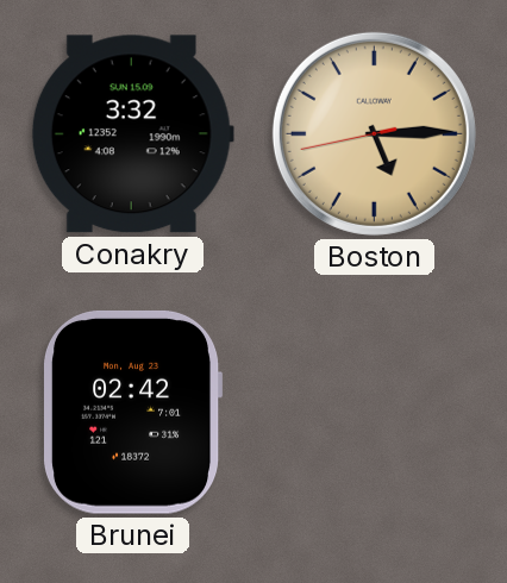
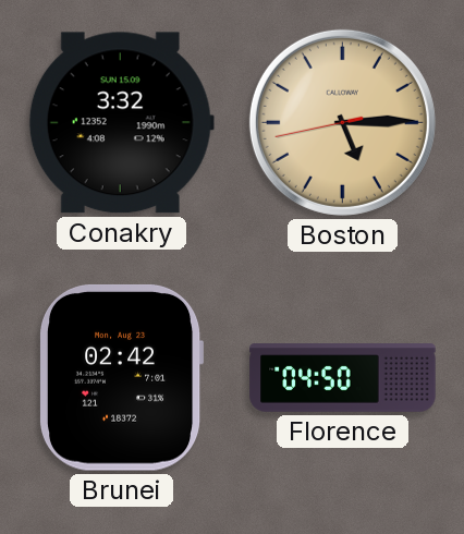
Florence: none -> 04:50 (343, 378)
